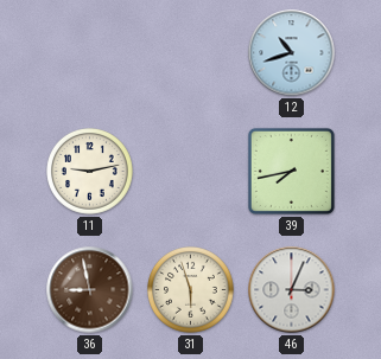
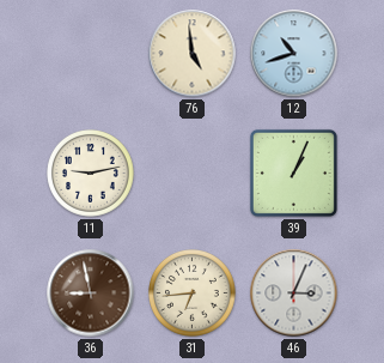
76: none -> 4:59 (193, 54)
39: 7:43 -> 1:04 (293, 173)
31: 5:57 -> 6:44 (193, 294)
